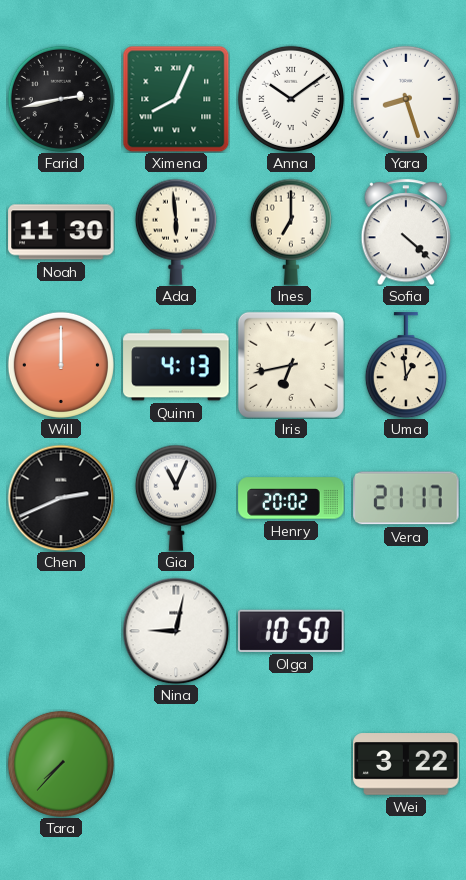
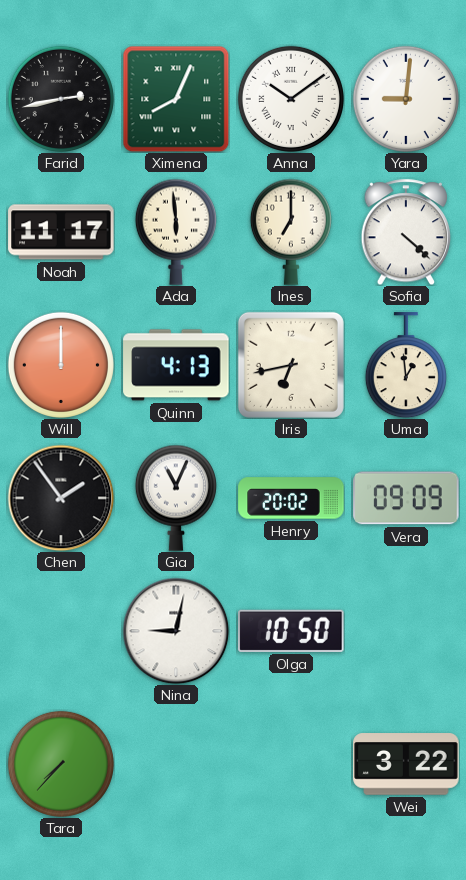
Yara: 8:27 -> 9:01 (406, 99)
Noah: 11:30 -> 11:17 (61, 232)
Chen: 2:41 -> 1:54 (61, 498)
Vera: 21:17 -> 09:09 (406, 498)
